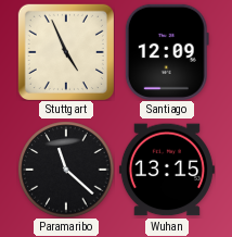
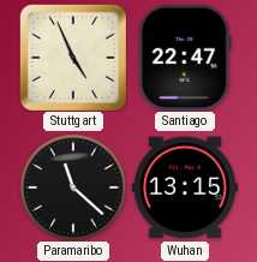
Santiago: 12:09 -> 22:47 (185, 58)
